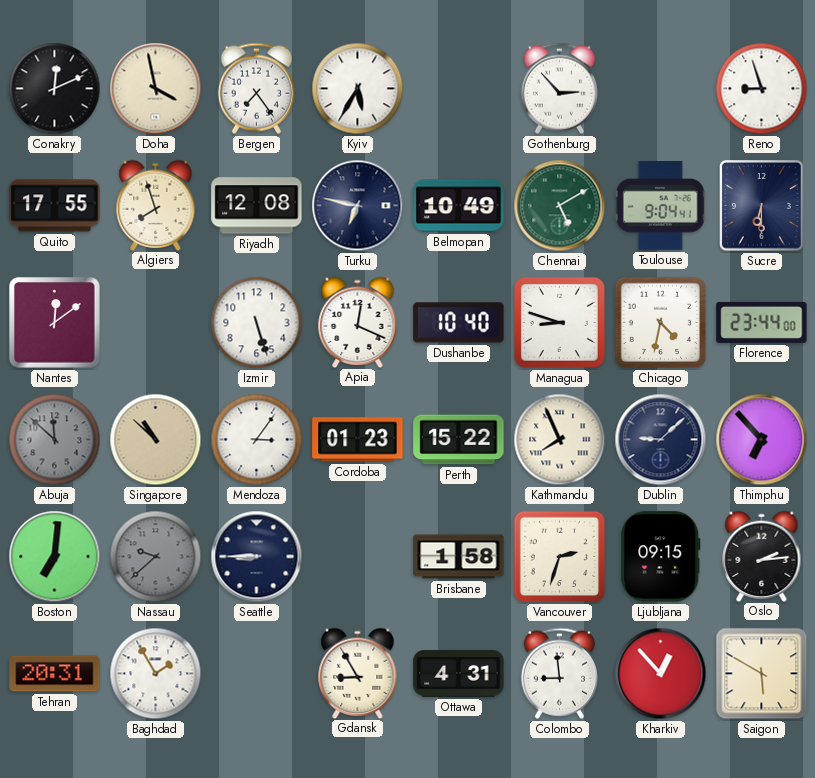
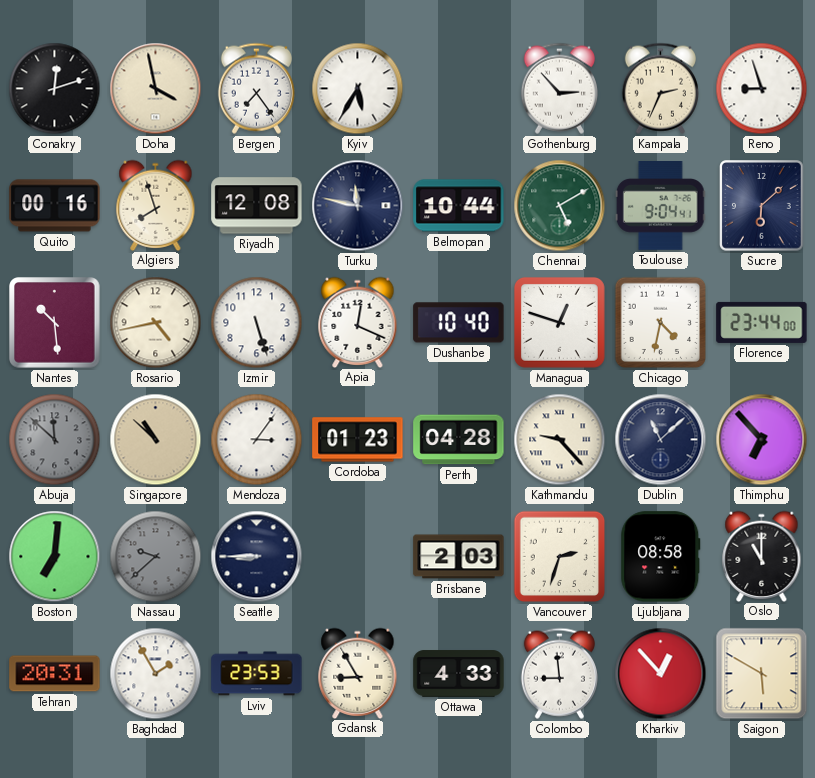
Conakry: 12:11 -> 12:12 (55, 89)
Kampala: none -> 2:34 (660, 88)
Quito: 17:55 -> 00:16 (55, 206)
Turku: 6:47 -> 11:47 (358, 206)
Belmopan: 10:49 -> 10:44 (459, 206)
Sucre: 6:30 -> 6:08 (762, 206)
Nantes: 12:09 -> 10:29 (55, 323)
Rosario: none -> 4:43 (156, 323)
Managua: 8:48 -> 12:48 (559, 322)
Perth: 15:22 -> 04:28 (459, 440)
Kathmandu: 7:56 -> 9:23 (560, 440)
Dublin: 9:08 -> 11:08 (661, 440)
Brisbane: 1:58 -> 2:03 (459, 557)
Ljubljana: 09:15 -> 08:58 (661, 557)
Oslo: 2:14 -> 11:00 (762, 556)
Lviv: none -> 23:53 (257, 674)
Ottawa: 4:31 -> 4:33 (459, 674)
